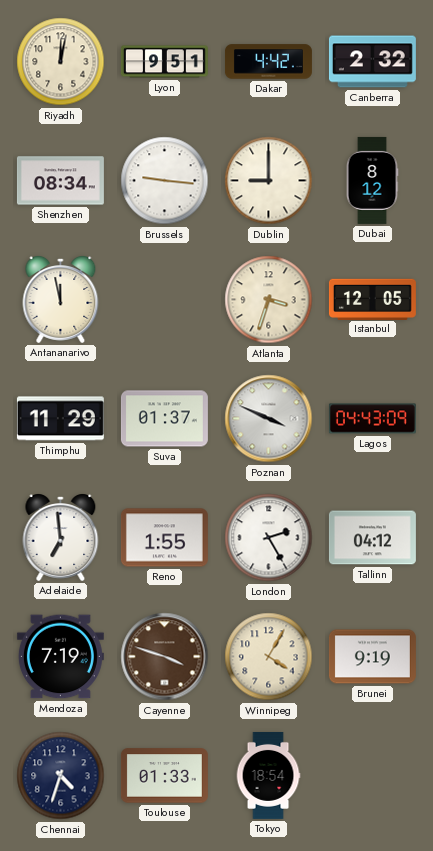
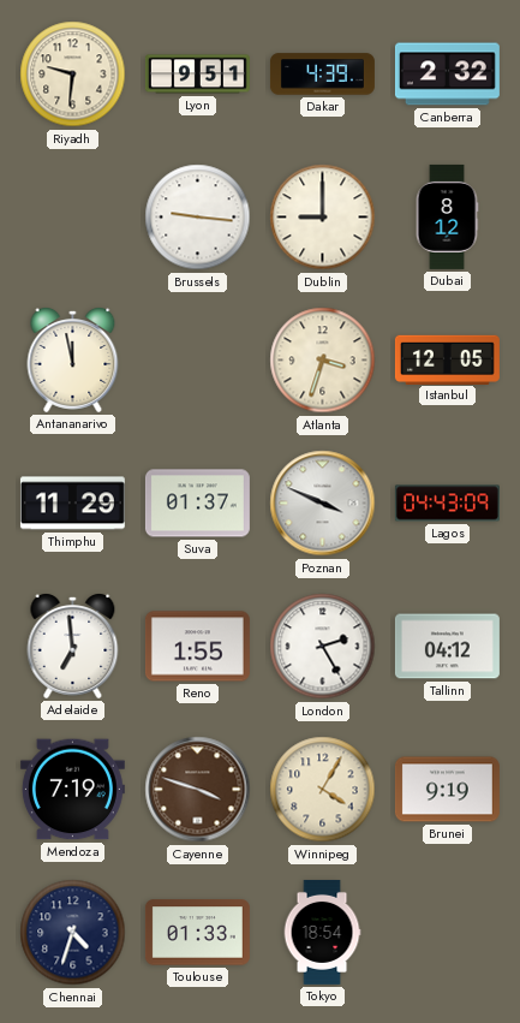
Riyadh: 12:02 -> 9:31 (73, 75)
Dakar: 4:42 -> 4:39 (322, 75)
Shenzhen: 08:34 -> none (60, 181)
